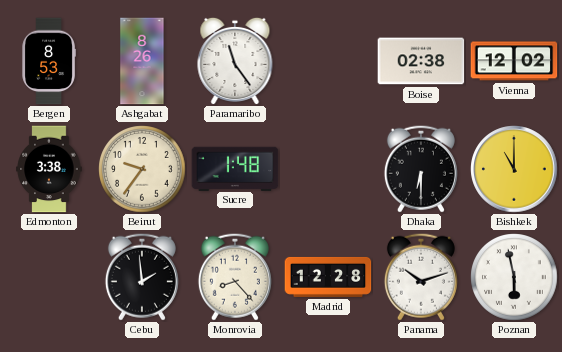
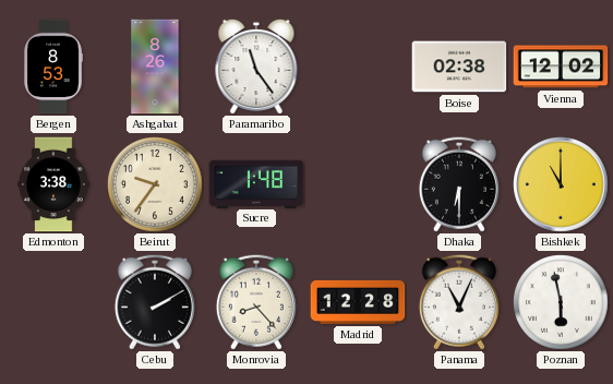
Cebu: 1:59 -> 2:10 (155, 302)
Panama: 10:12 -> 11:04 (459, 302)
